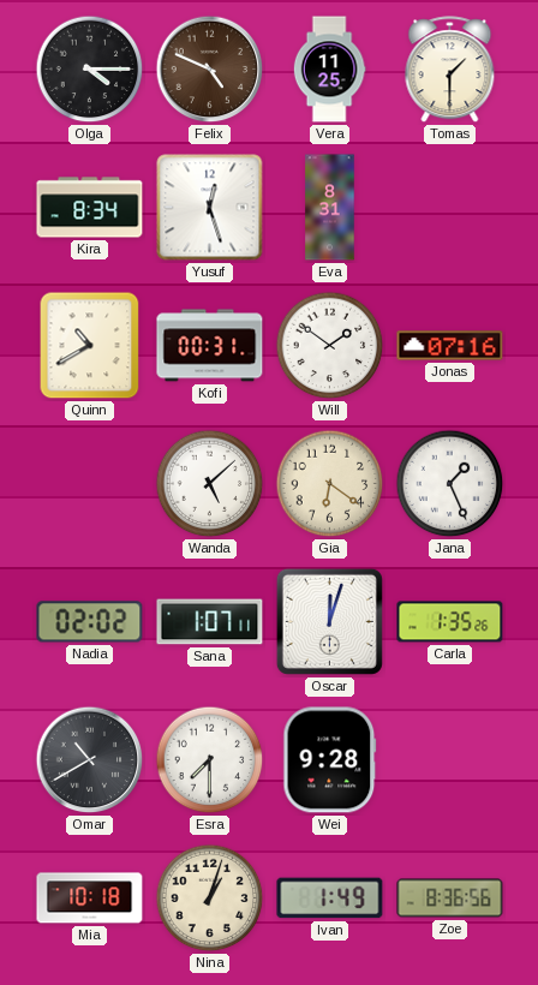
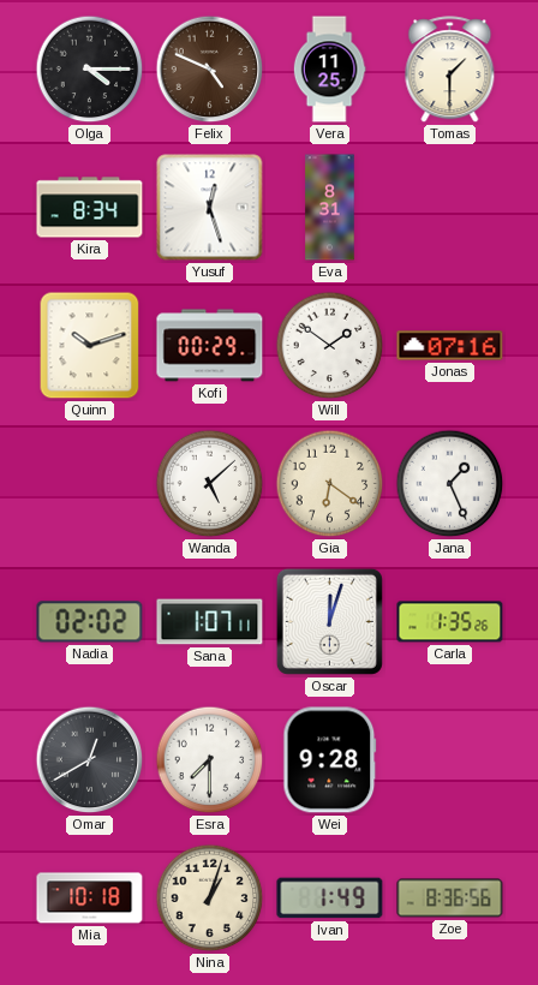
Quinn: 10:40 -> 10:12 (90, 346)
Kofi: 00:31 -> 00:29 (210, 346)
Omar: 10:40 -> 12:40 (90, 760)
